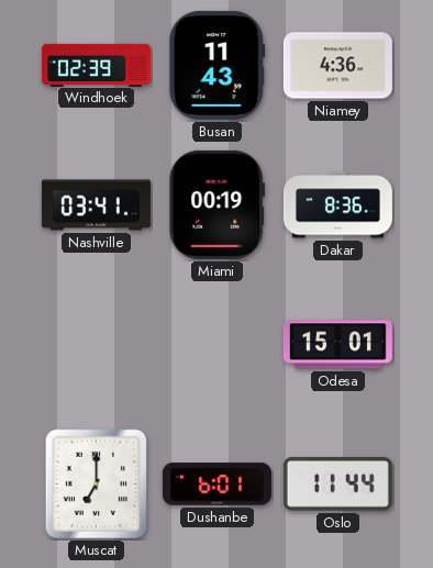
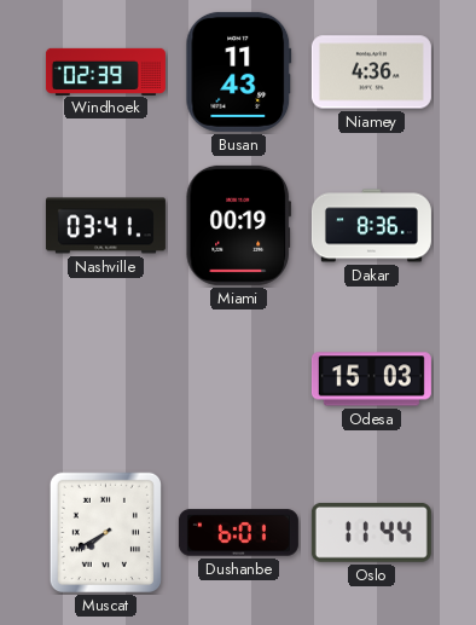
Odesa: 15:01 -> 15:03 (371, 380)
Muscat: 7:00 -> 7:40 (105, 532)
